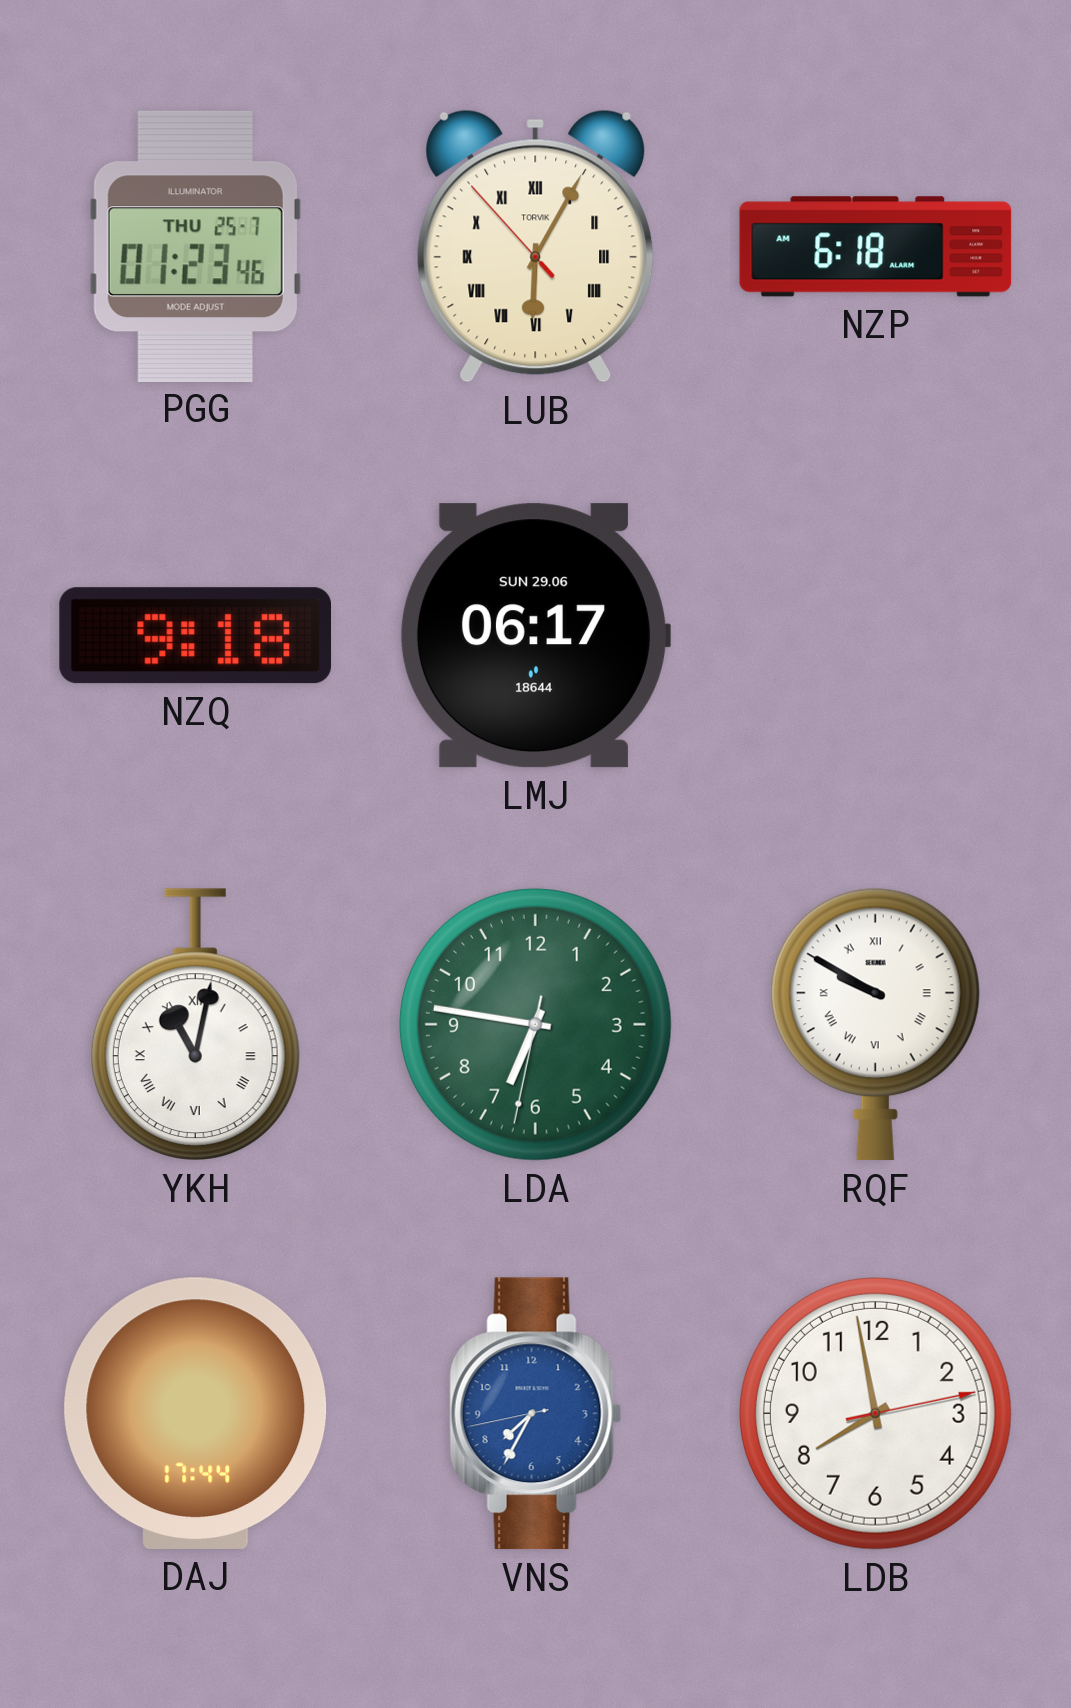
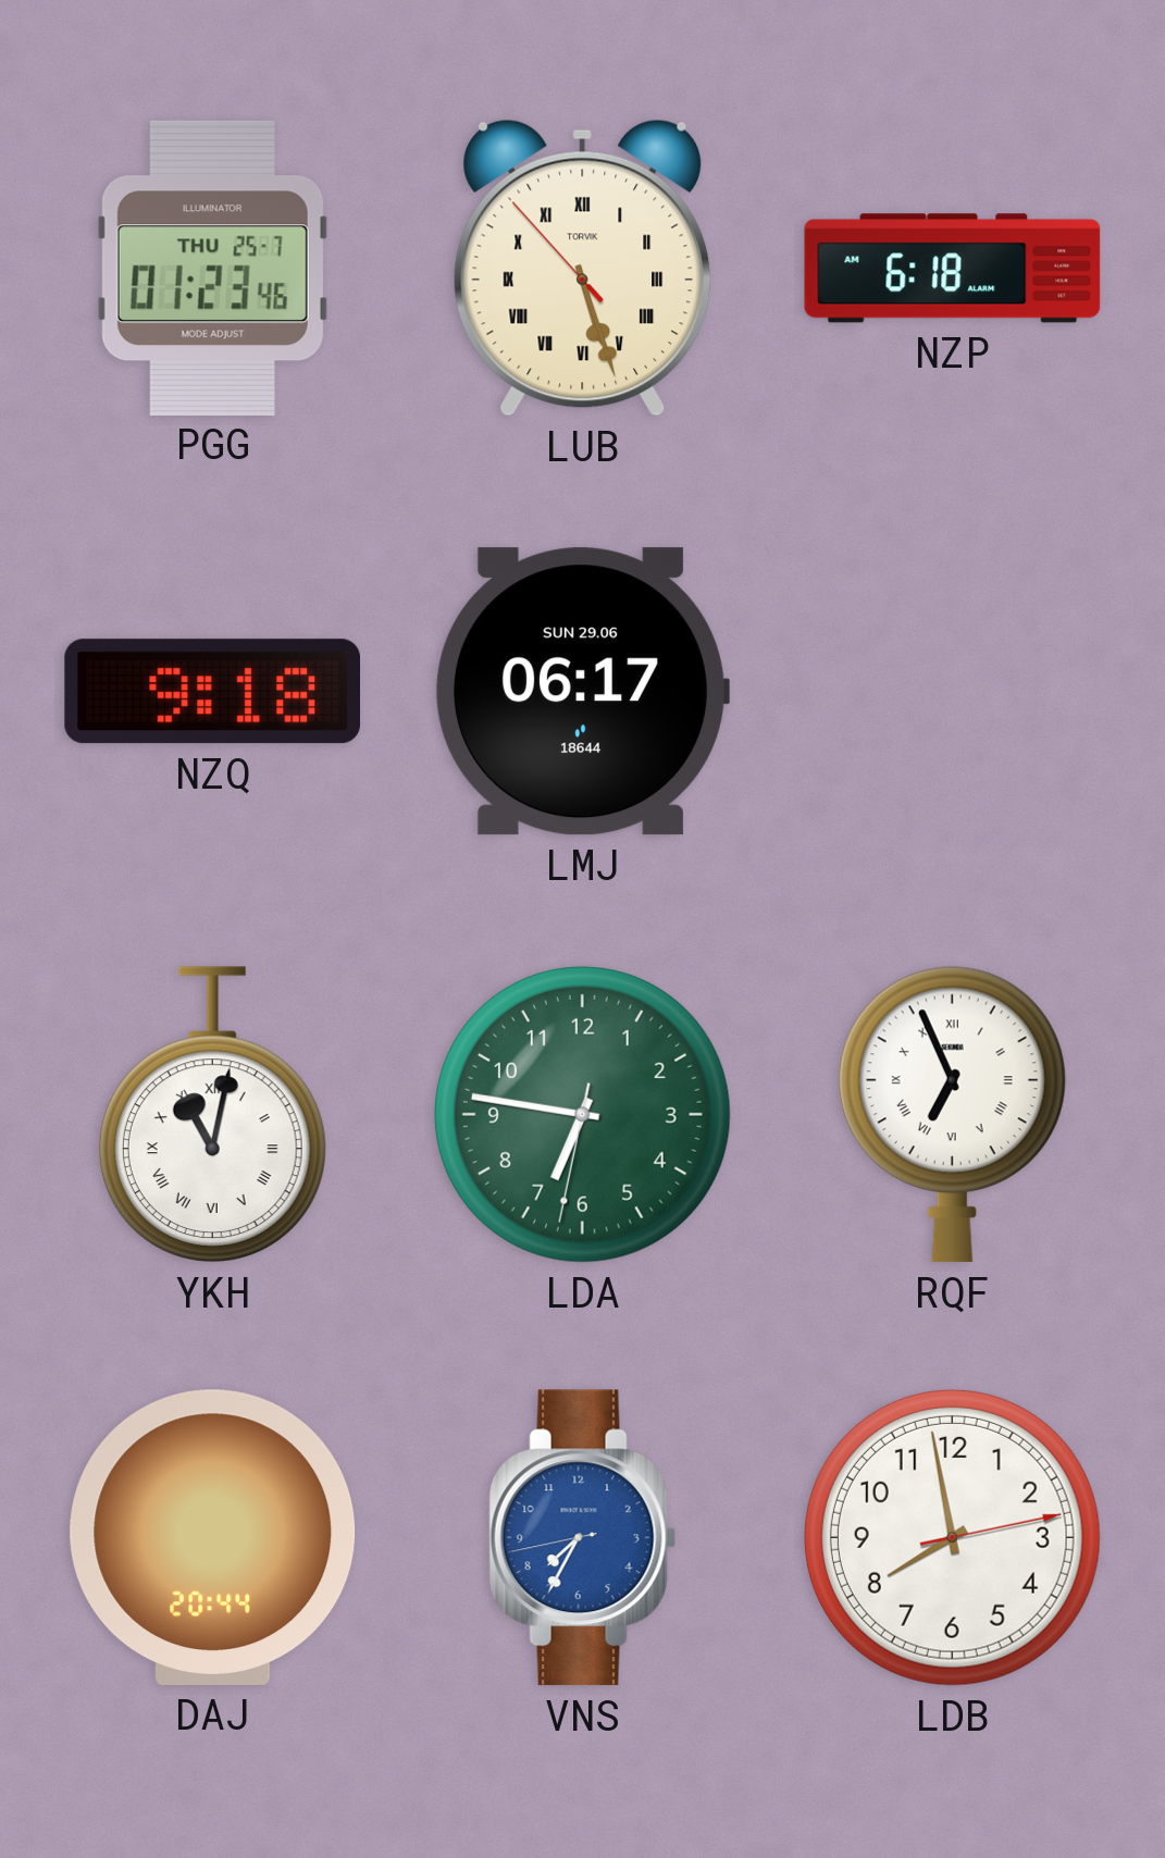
LUB: 6:04 -> 5:26 (583, 268)
RQF: 9:50 -> 6:56 (952, 1114)
DAJ: 17:44 -> 20:44 (213, 1537)
